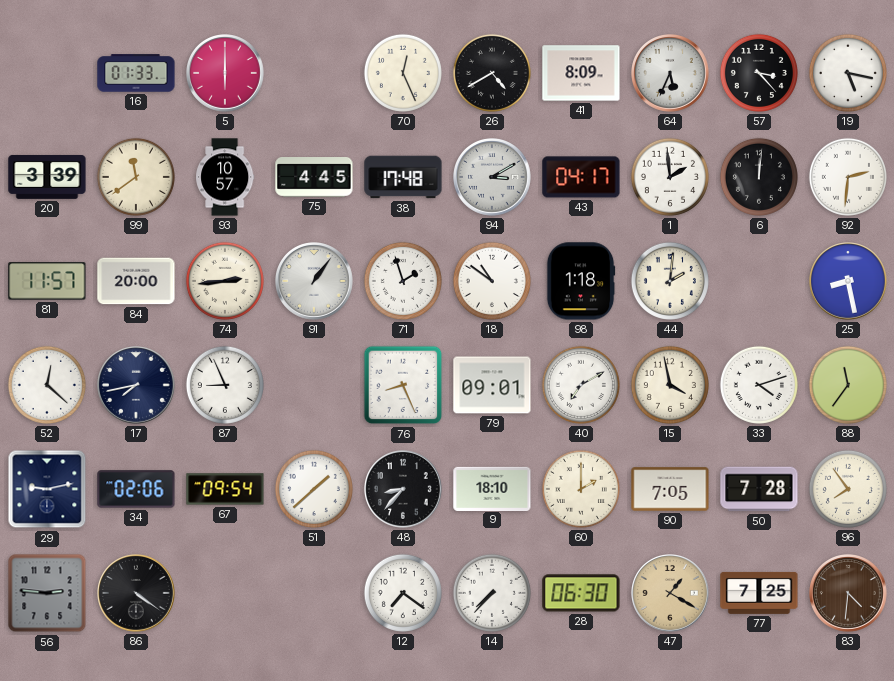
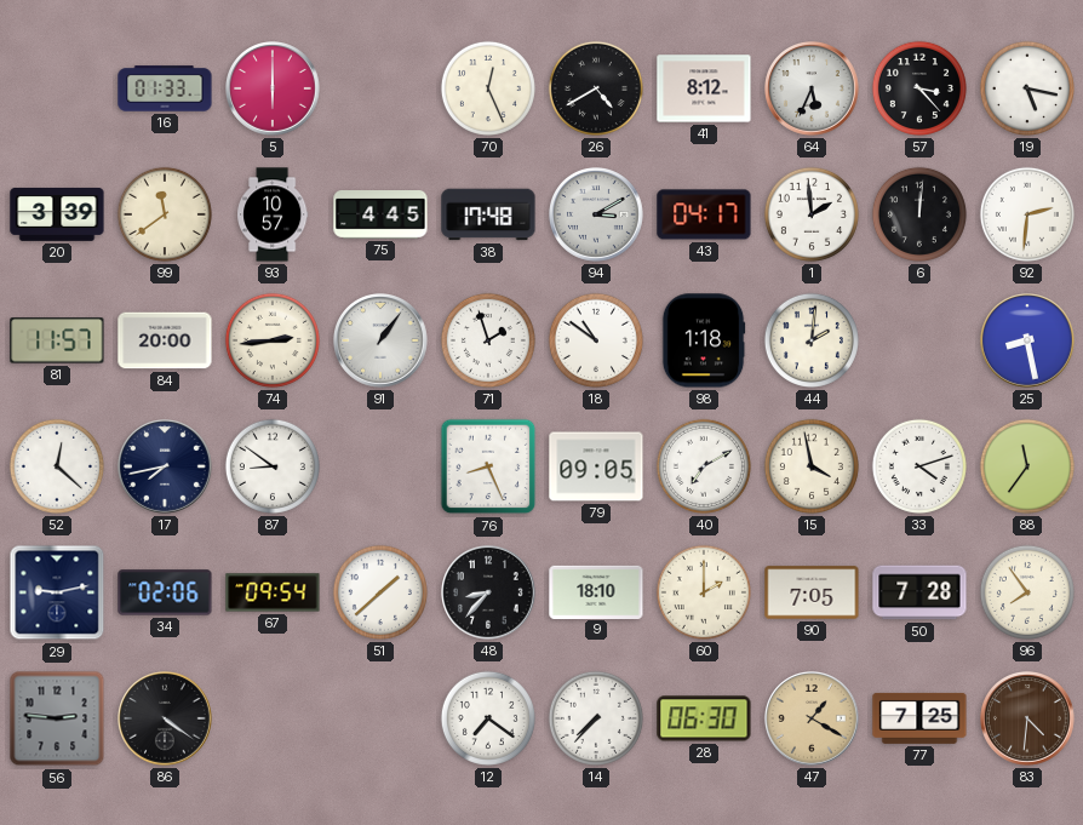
41: 8:09 -> 8:12 (704, 88)
87: 8:56 -> 8:51 (273, 466)
79: 09:01 -> 09:05 (596, 466)
